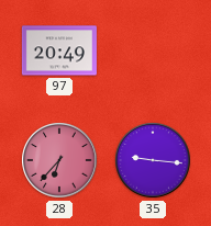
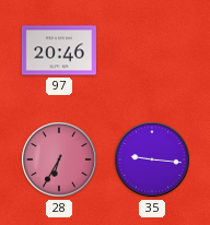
97: 20:49 -> 20:46 (59, 50)
28: 6:37 -> 6:35 (60, 161)
